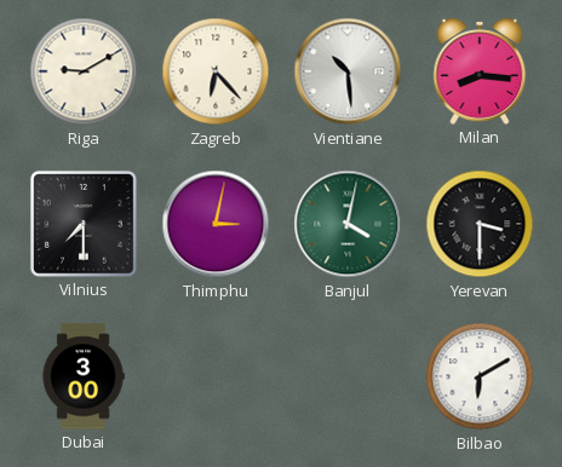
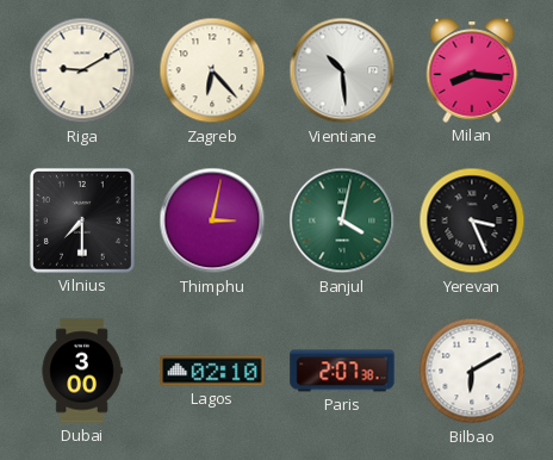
Yerevan: 3:30 -> 3:26 (472, 220)
Lagos: none -> 02:10 (212, 371)
Paris: none -> 2:07 (342, 371)
